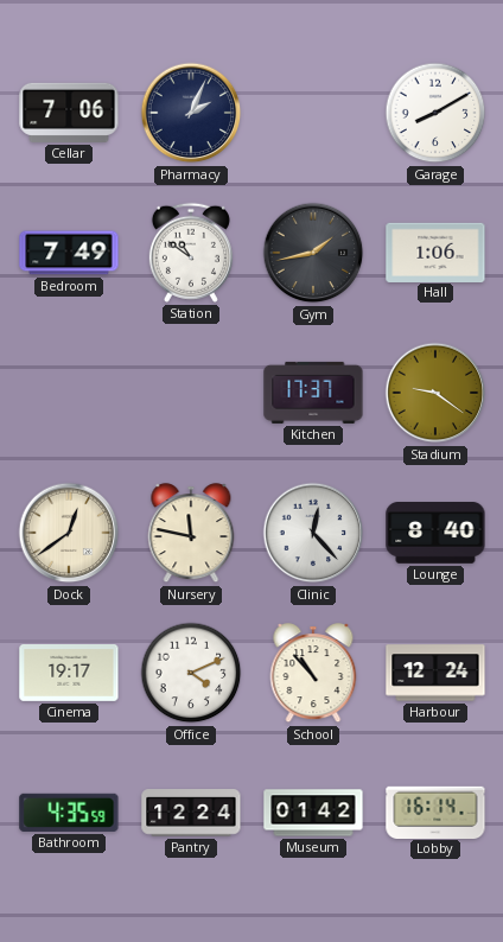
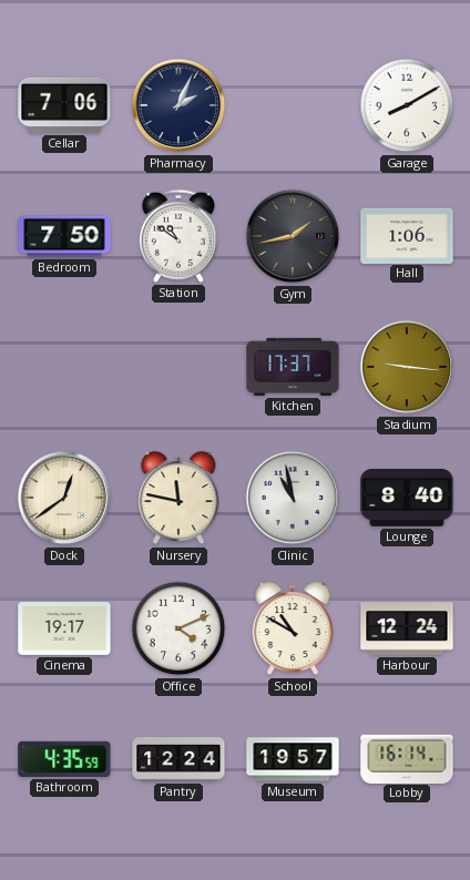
Bedroom: 7:49 -> 7:50 (64, 236)
Stadium: 9:21 -> 9:16 (407, 367)
Clinic: 12:23 -> 10:58 (293, 498)
School: 10:53 -> 10:50 (293, 630)
Museum: 01:42 -> 19:57 (293, 759)
